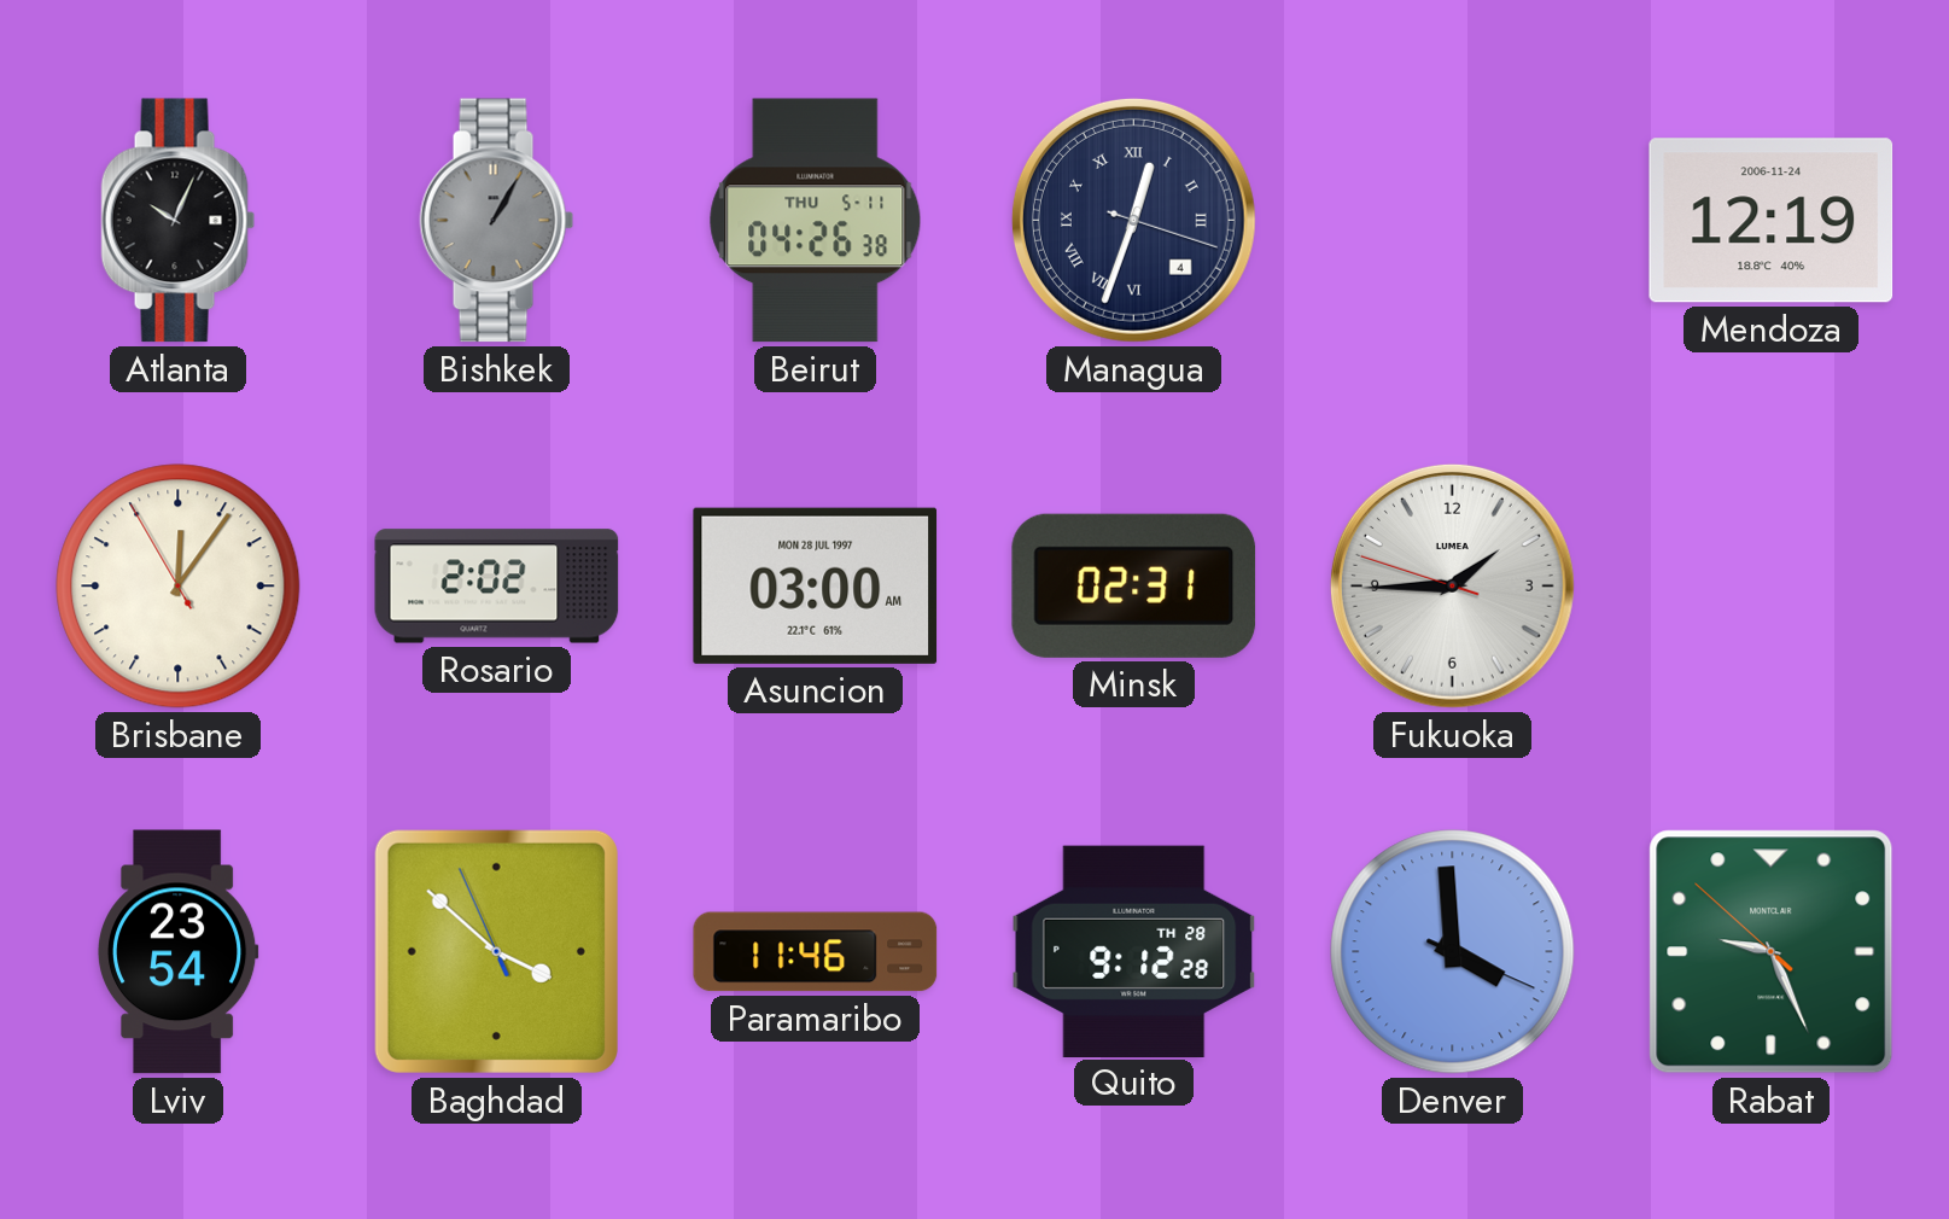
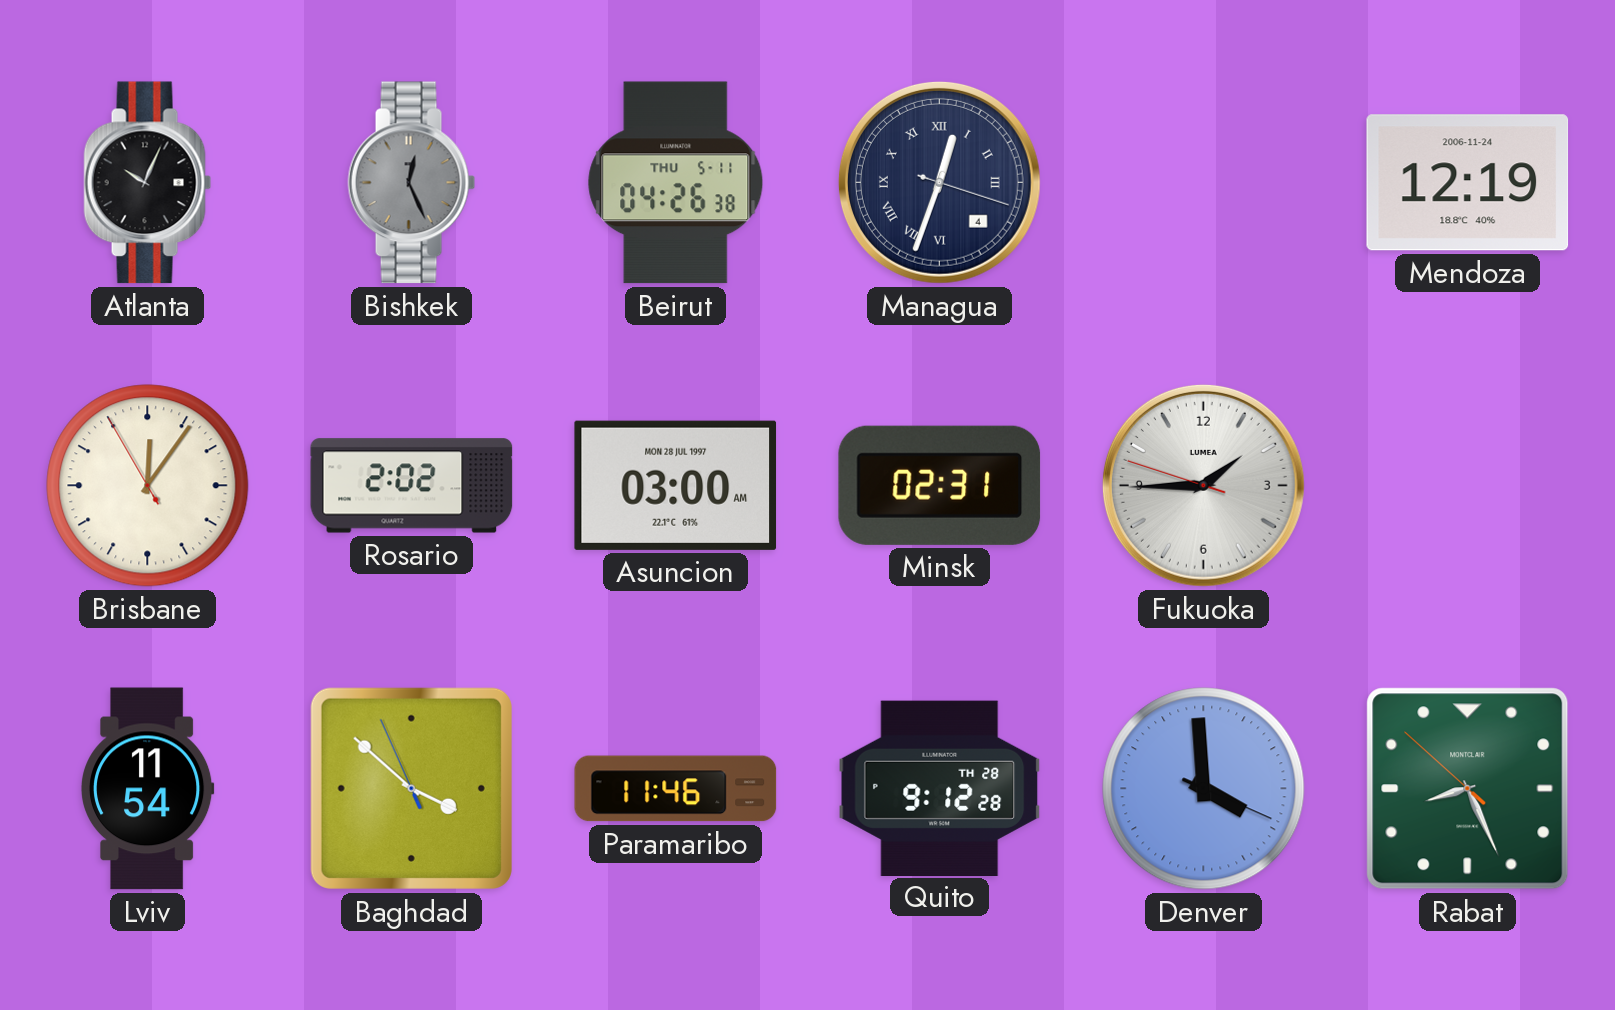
Bishkek: 1:05 -> 12:26 (412, 183)
Lviv: 23:54 -> 11:54 (147, 789)
Rabat: 9:25 -> 8:25 (1468, 789)
